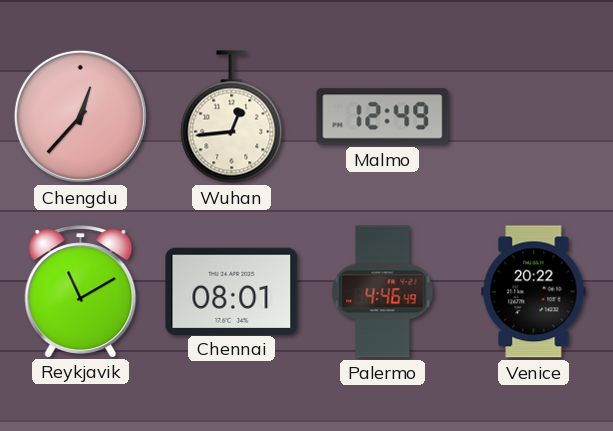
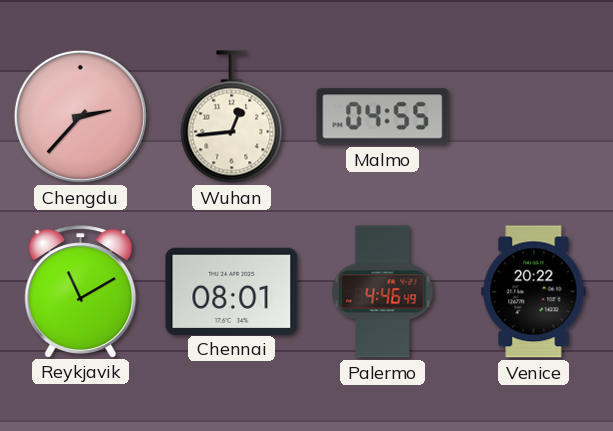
Chengdu: 12:37 -> 2:37 (80, 116)
Malmo: 12:49 -> 04:55 (383, 117)
